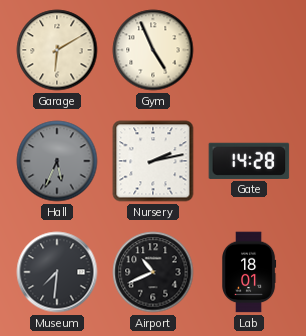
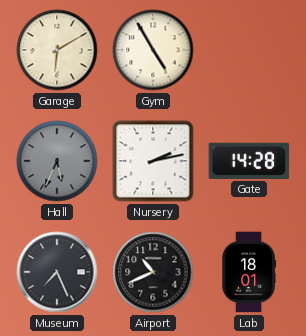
Gym: 4:56 -> 4:55 (153, 50)
Museum: 7:31 -> 7:26 (57, 272)
